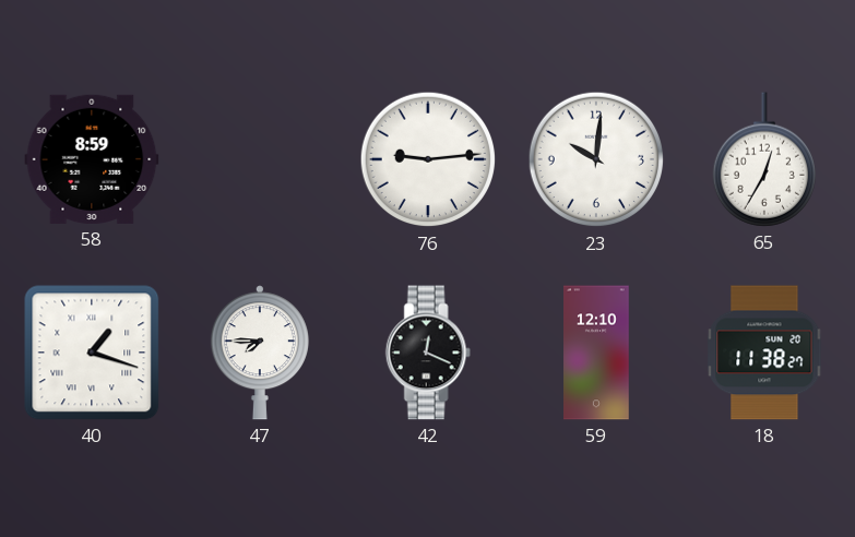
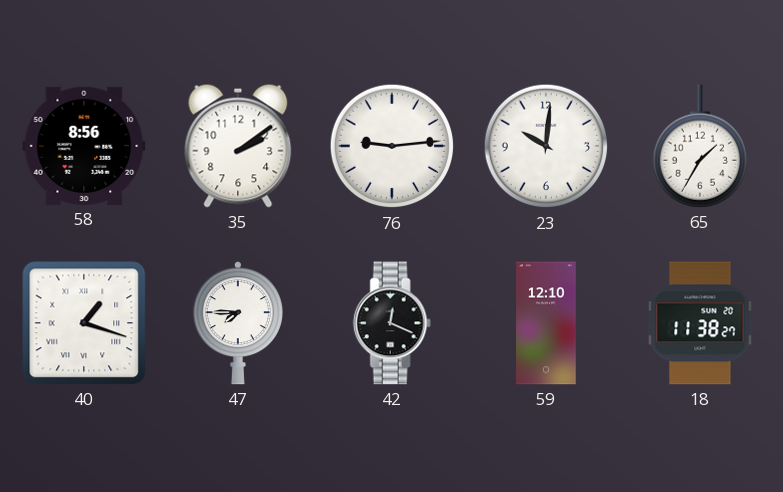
58: 8:59 -> 8:56 (84, 146)
35: none -> 2:09 (238, 146)
65: 12:35 -> 1:35 (700, 146)
